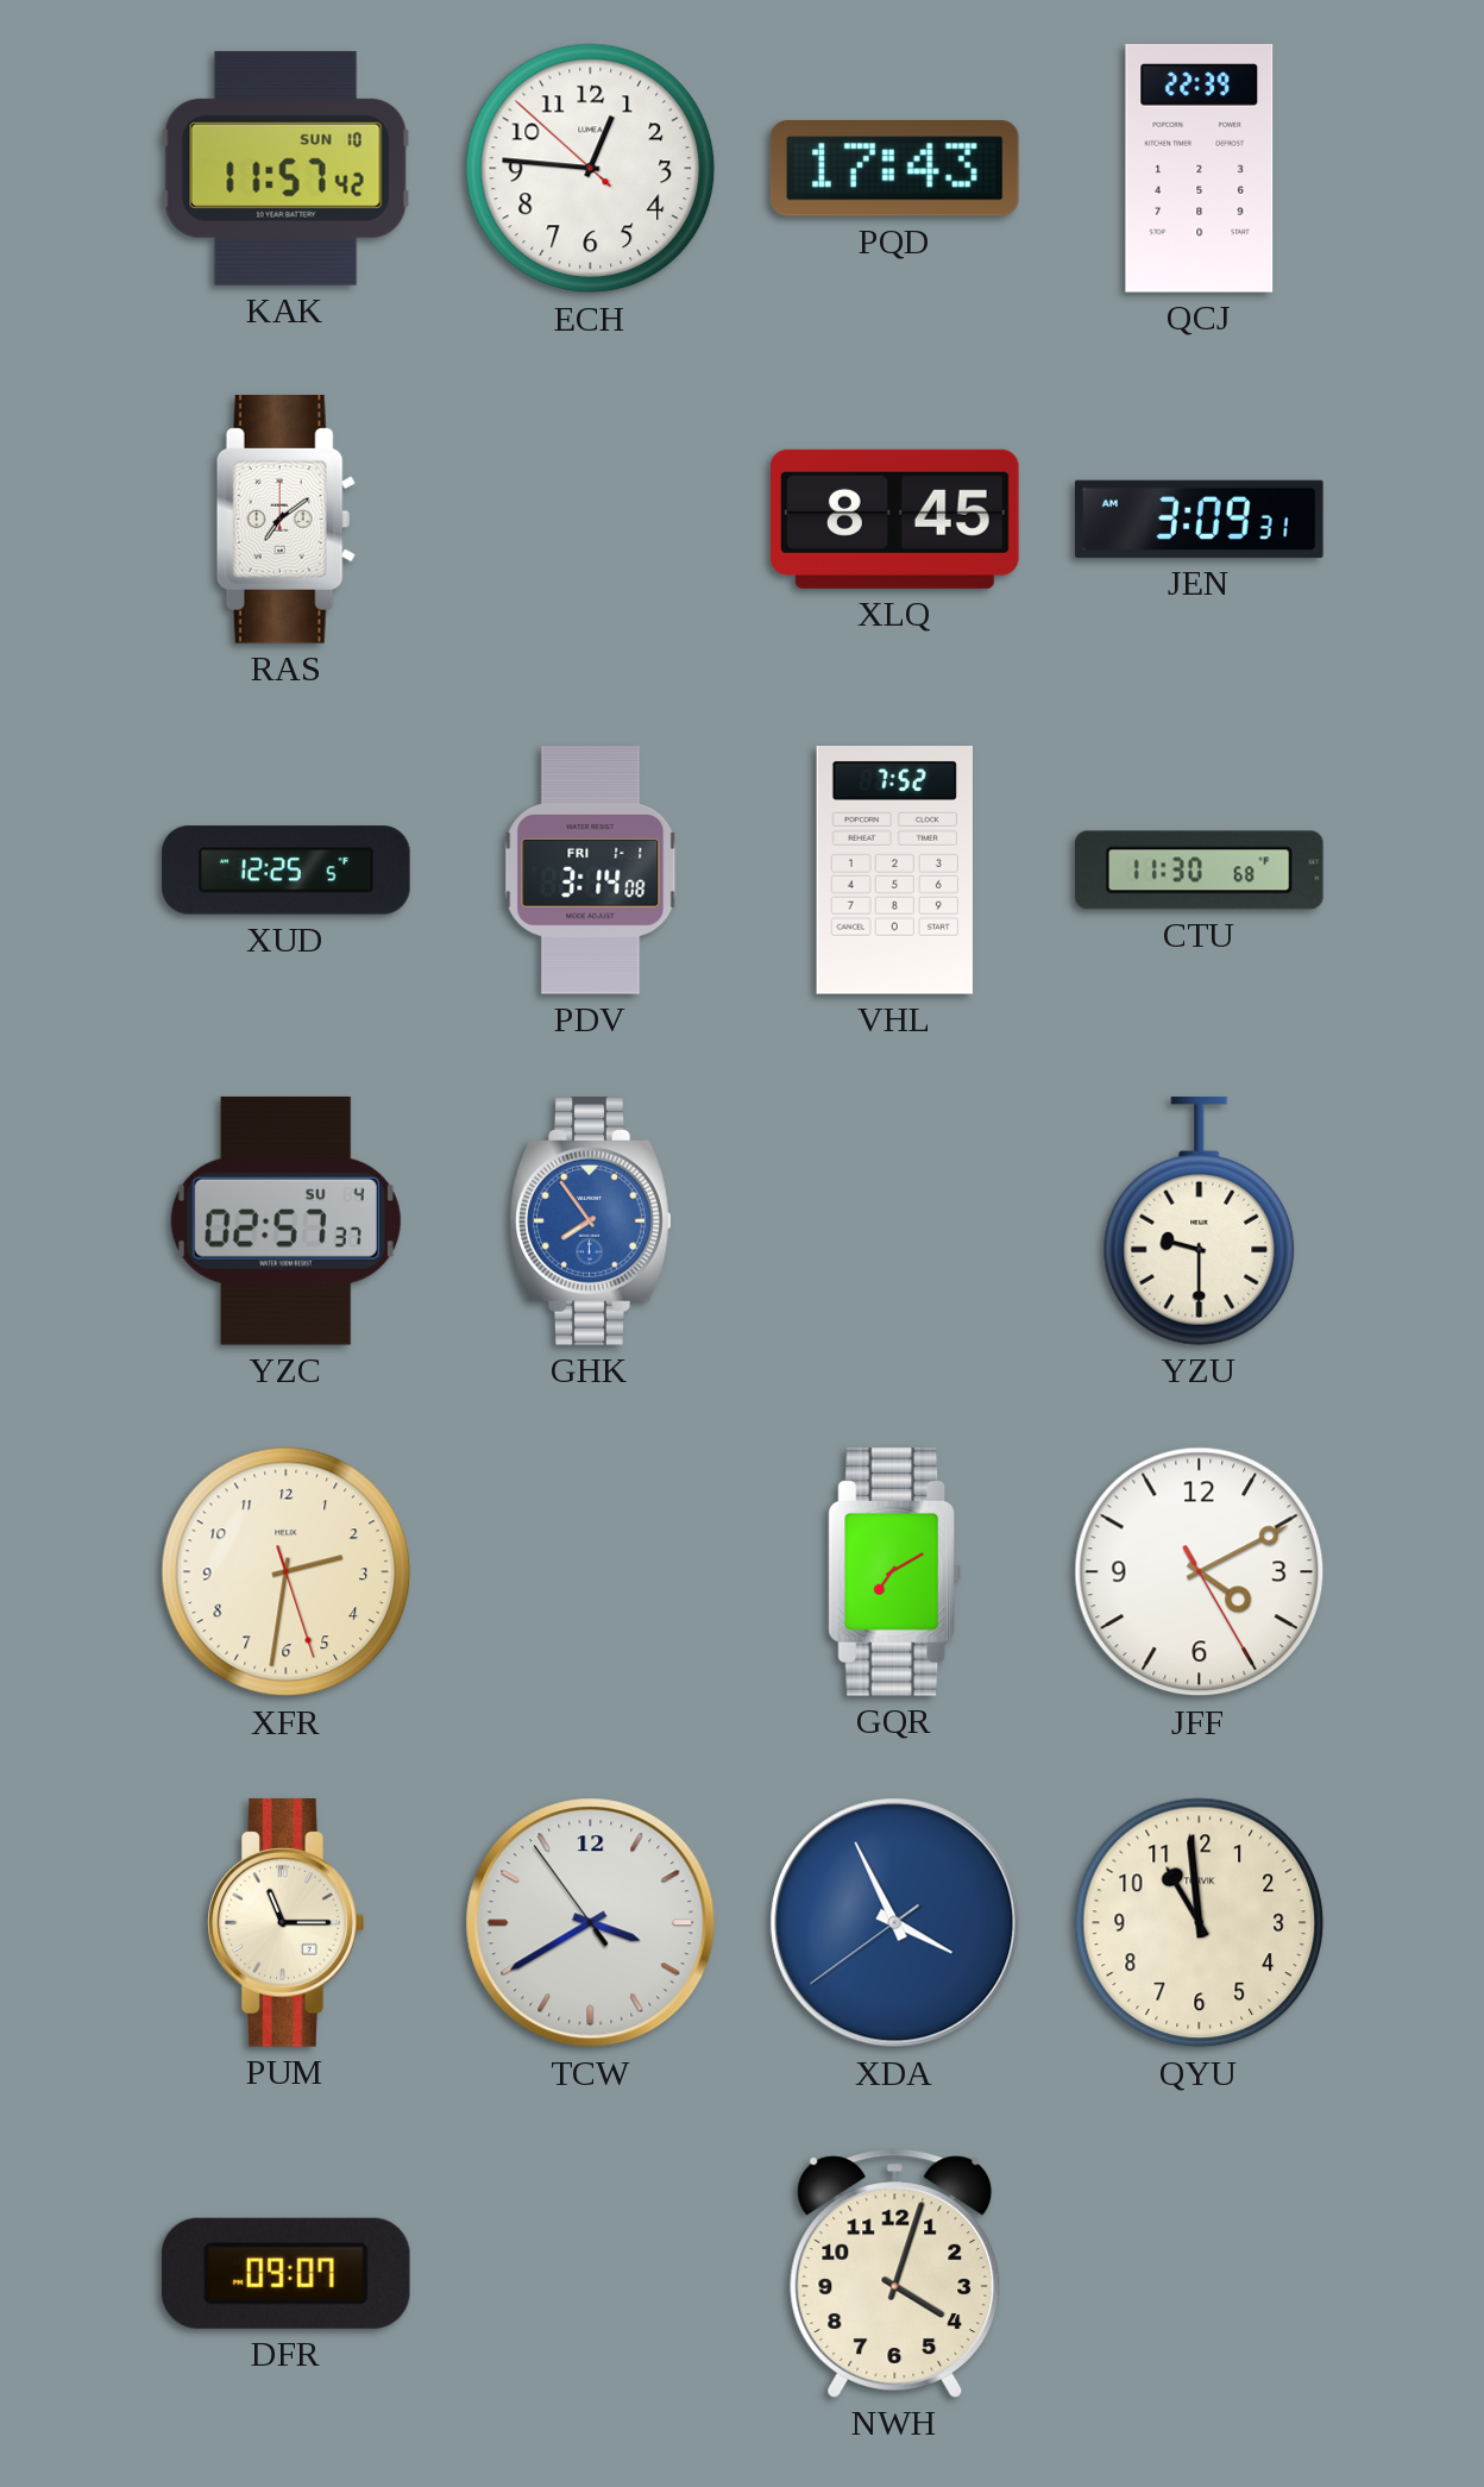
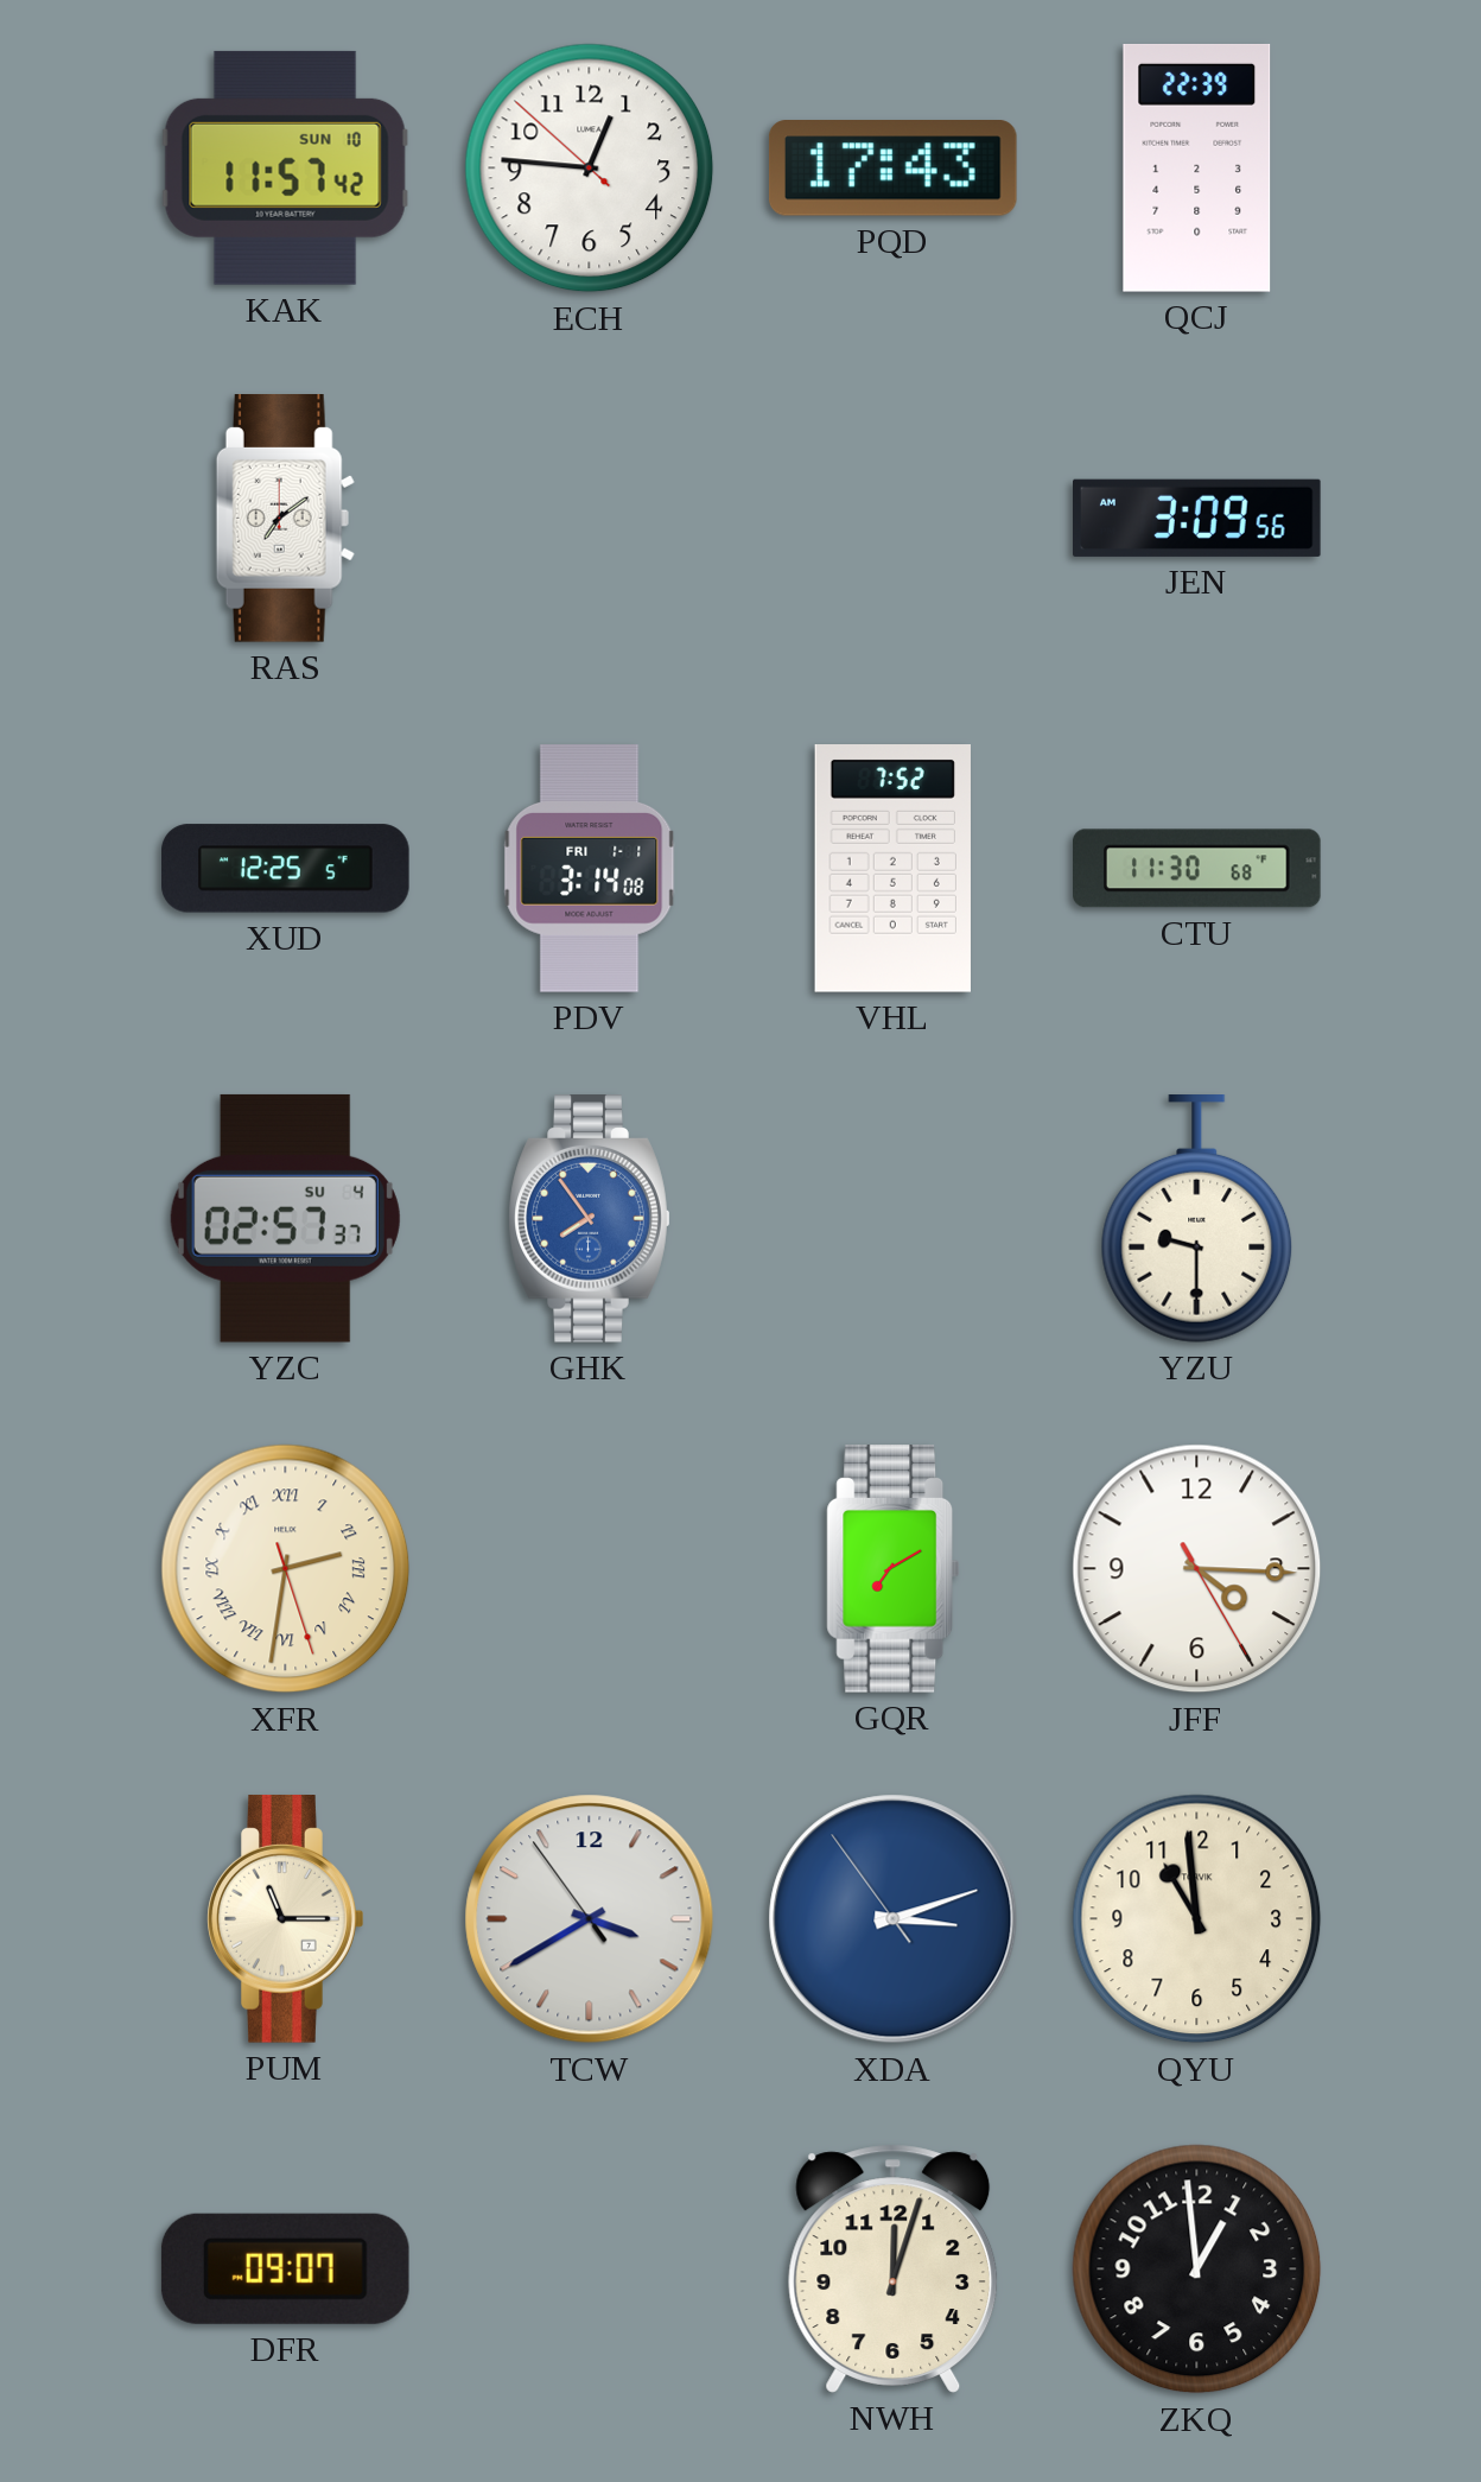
XLQ: 8:45 -> none (895, 519)
JEN: 3:09:31 -> 3:09:56 (1197, 518)
XFR numerals: Arabic -> Roman (286, 1569)
JFF: 4:10 -> 4:15 (1197, 1569)
XDA: 3:55 -> 3:11 (894, 1919)
NWH: 4:03 -> 12:03 (894, 2268)
ZKQ: none -> 12:59 (1197, 2270)
